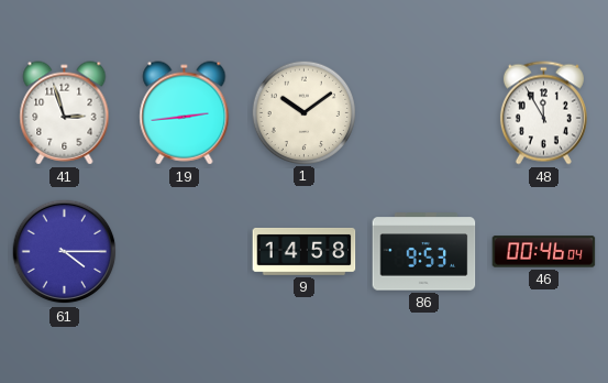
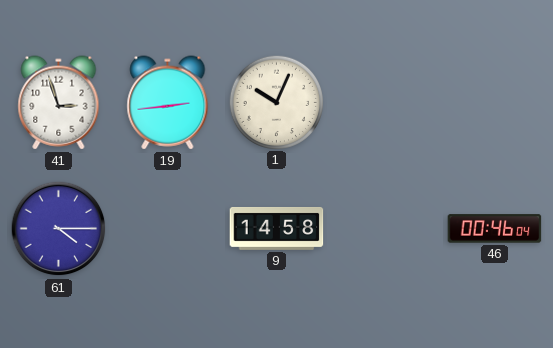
1: 10:09 -> 10:04 (276, 102)
48: 11:55 -> none (543, 113)
86: 9:53 -> none (424, 252)
